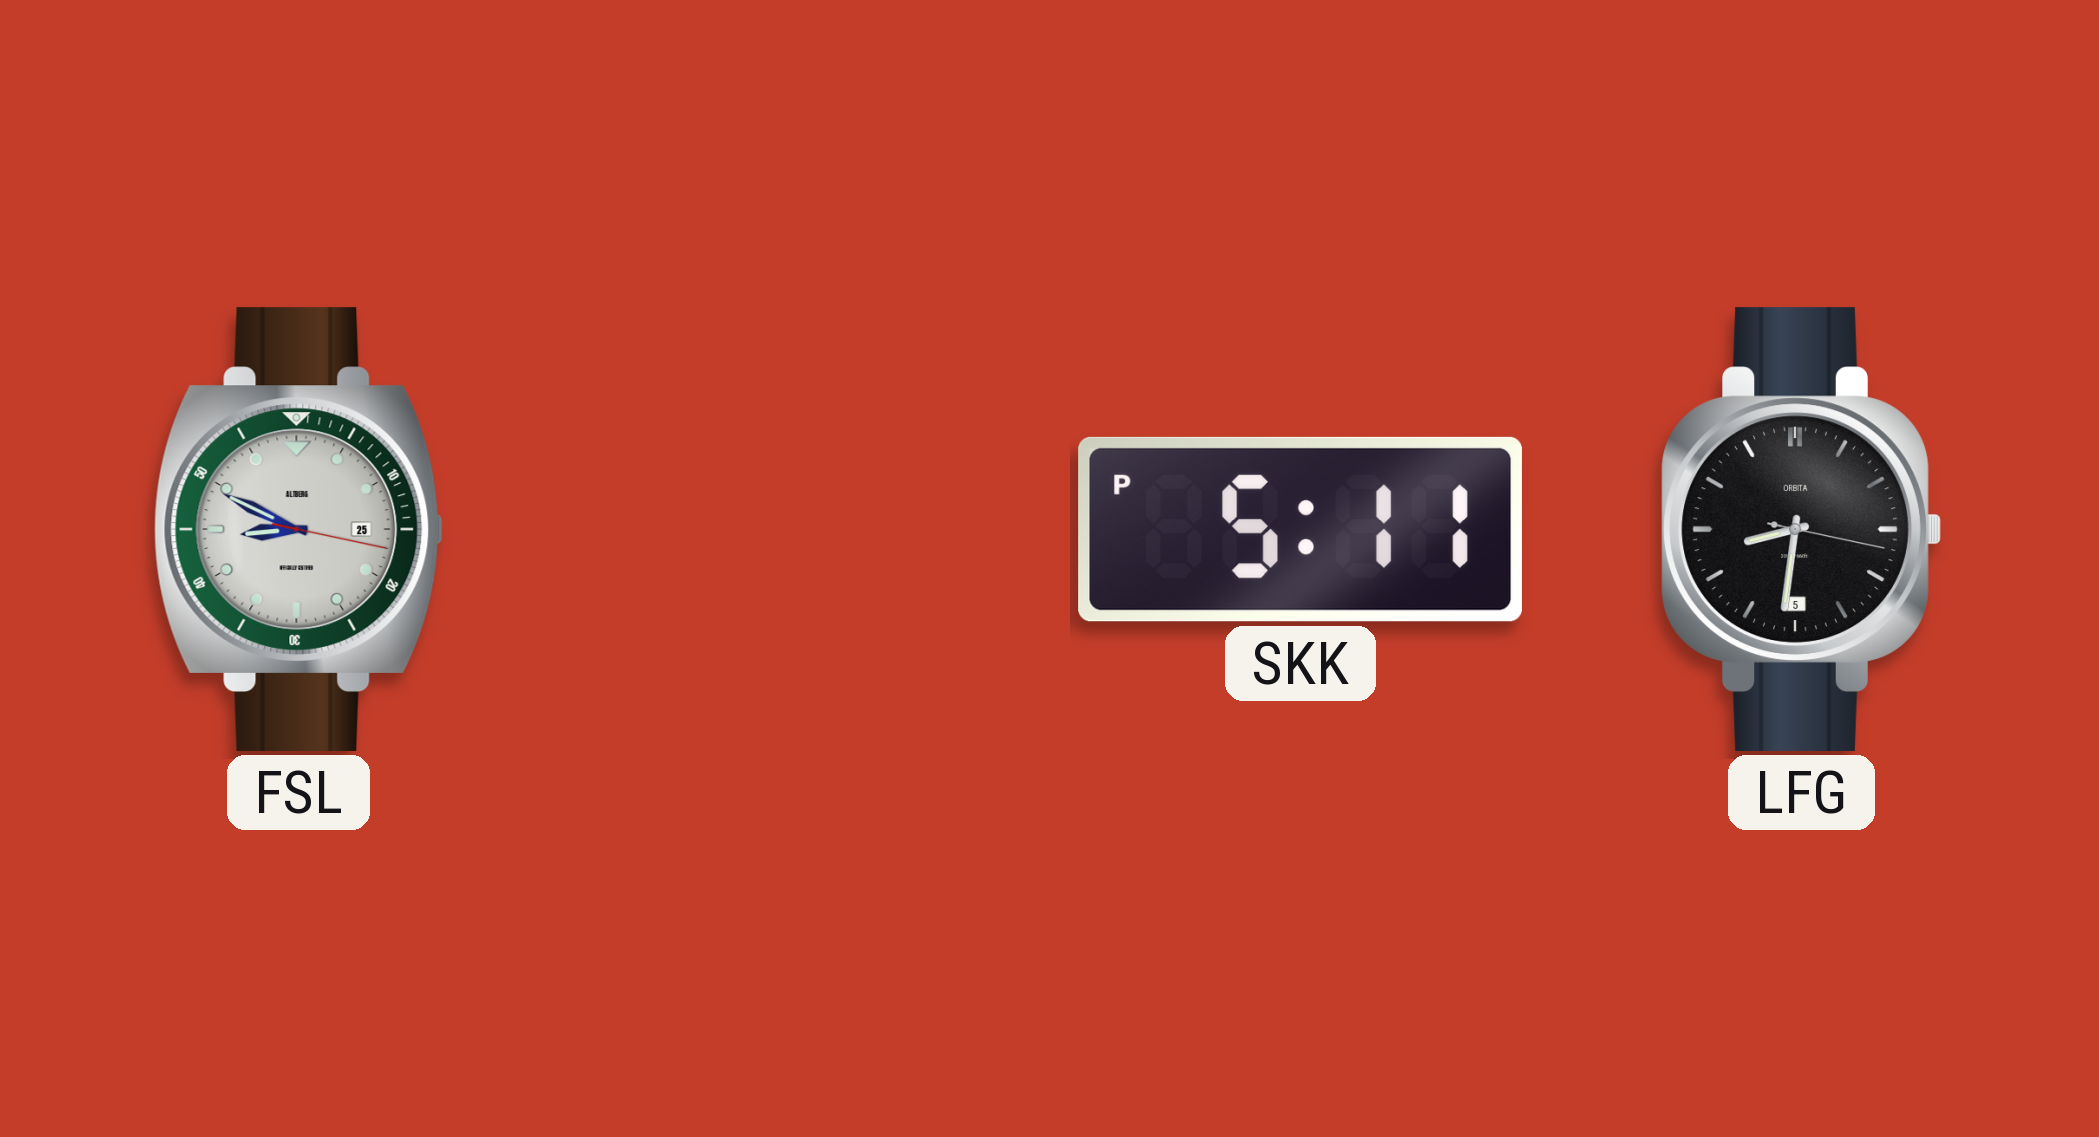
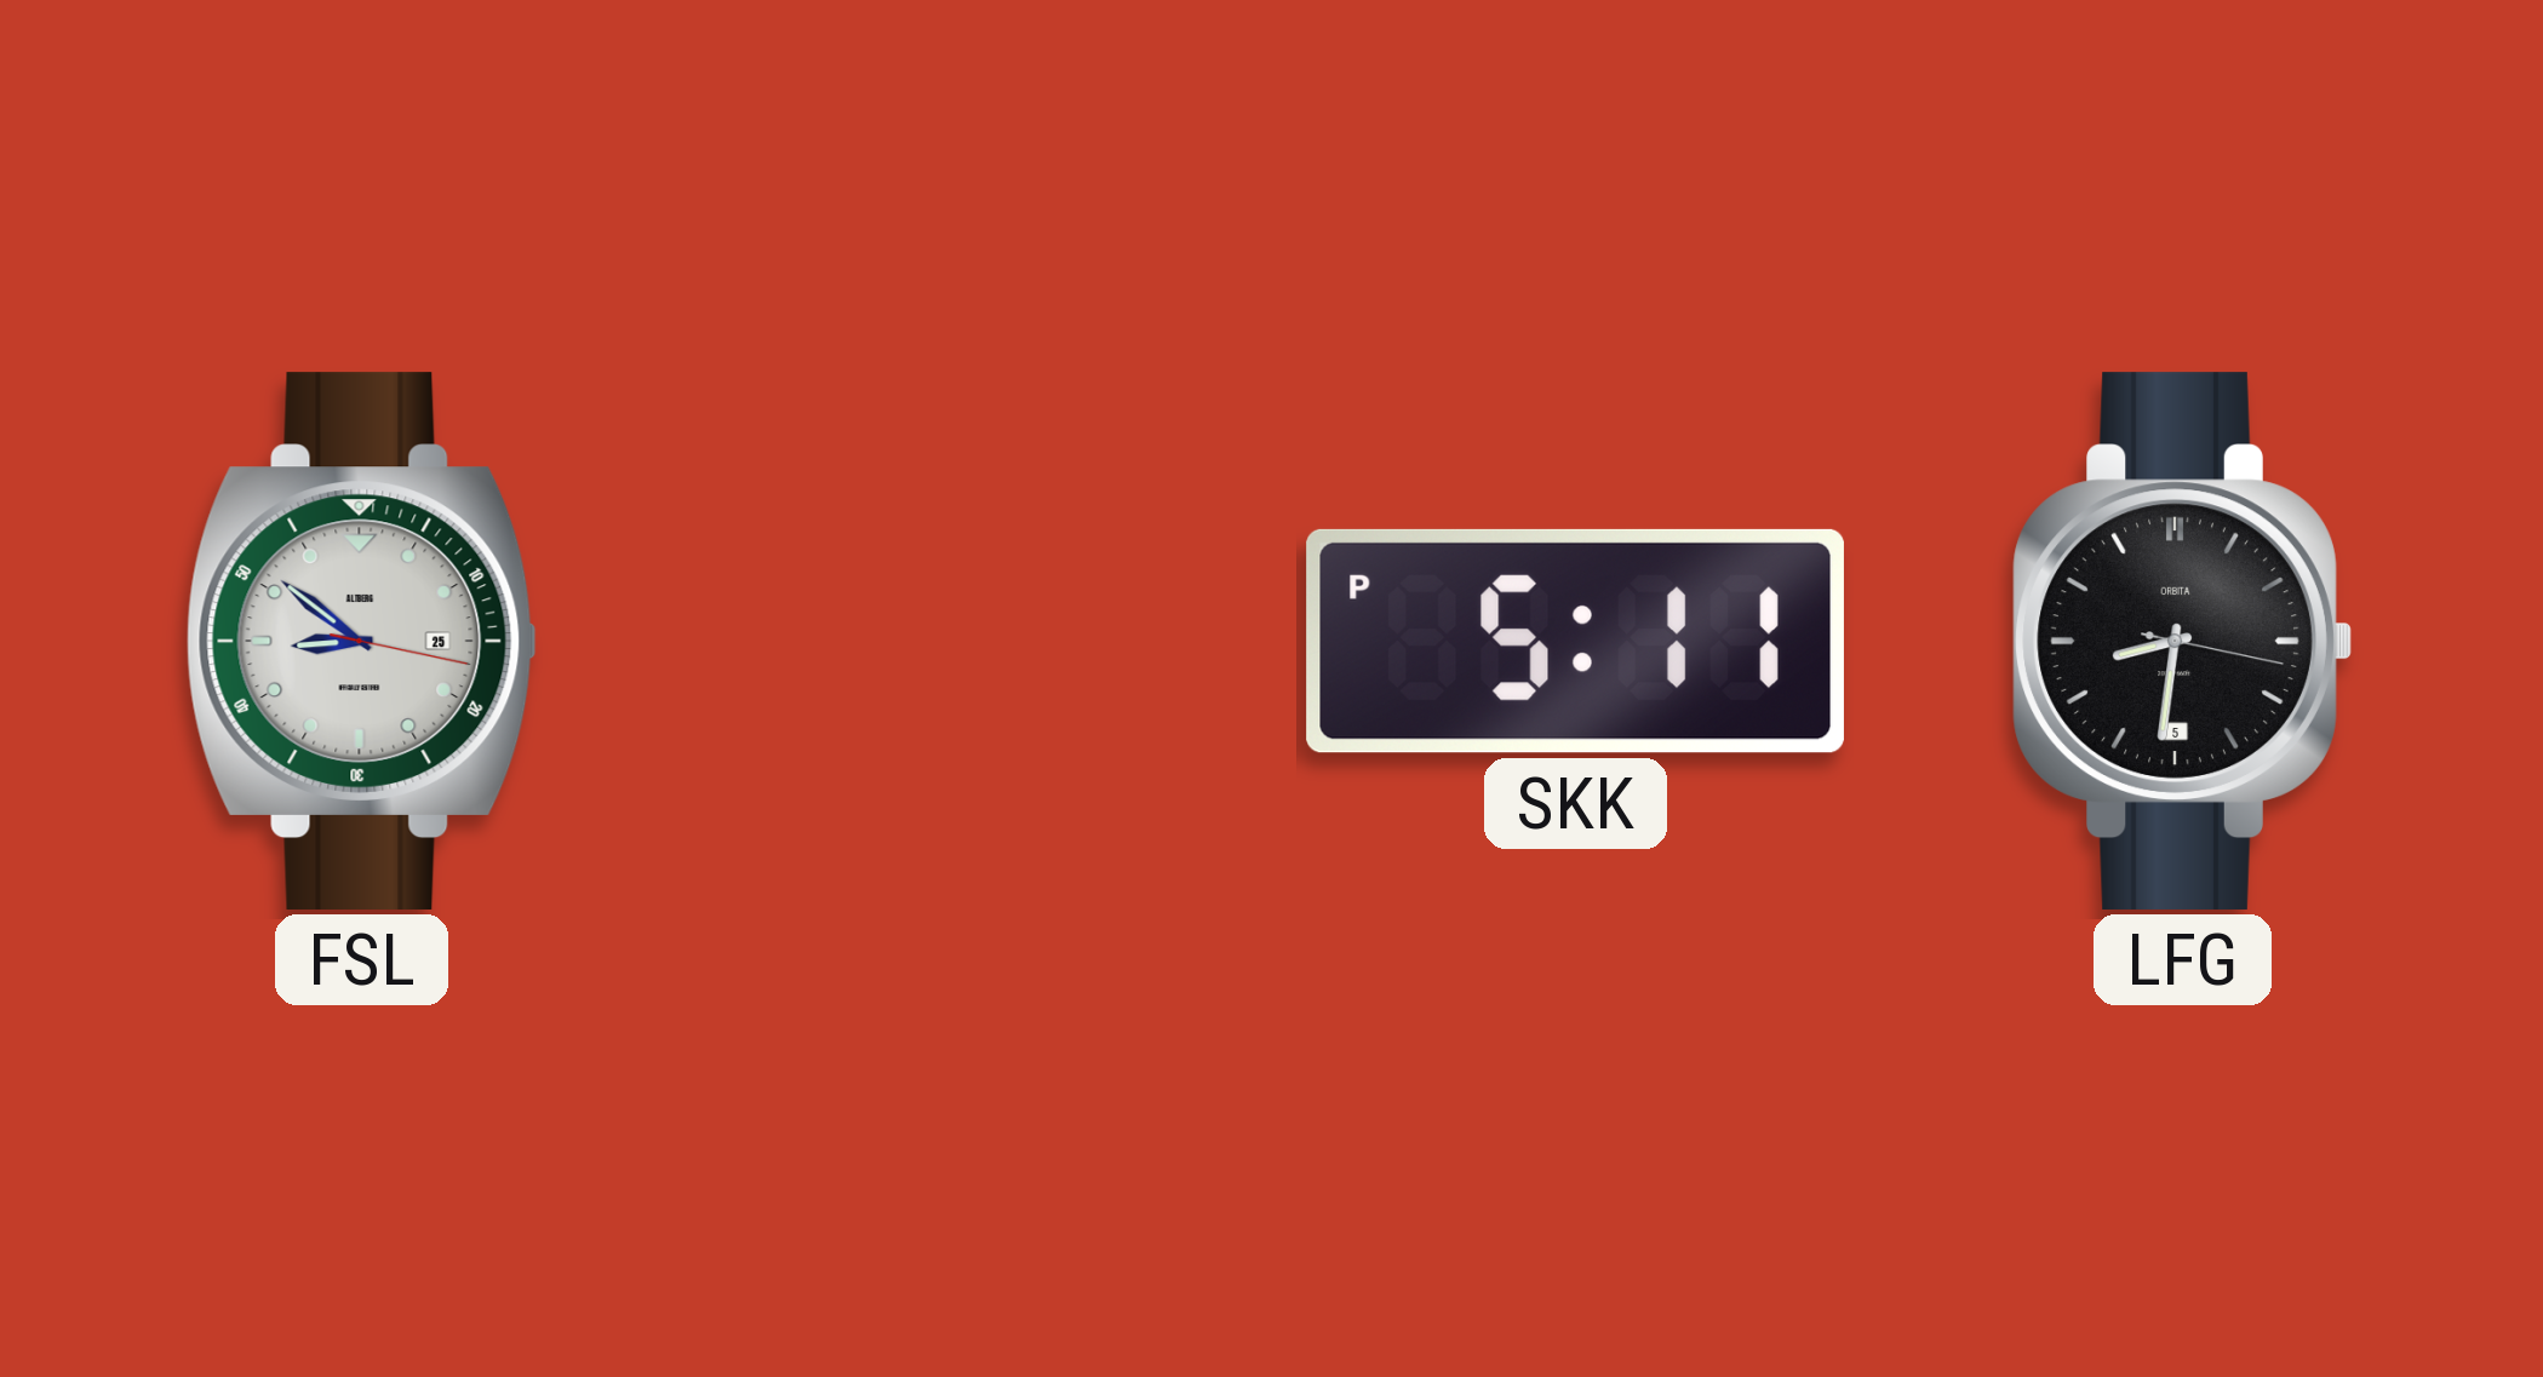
FSL: 8:49 -> 8:51 (361, 641)
